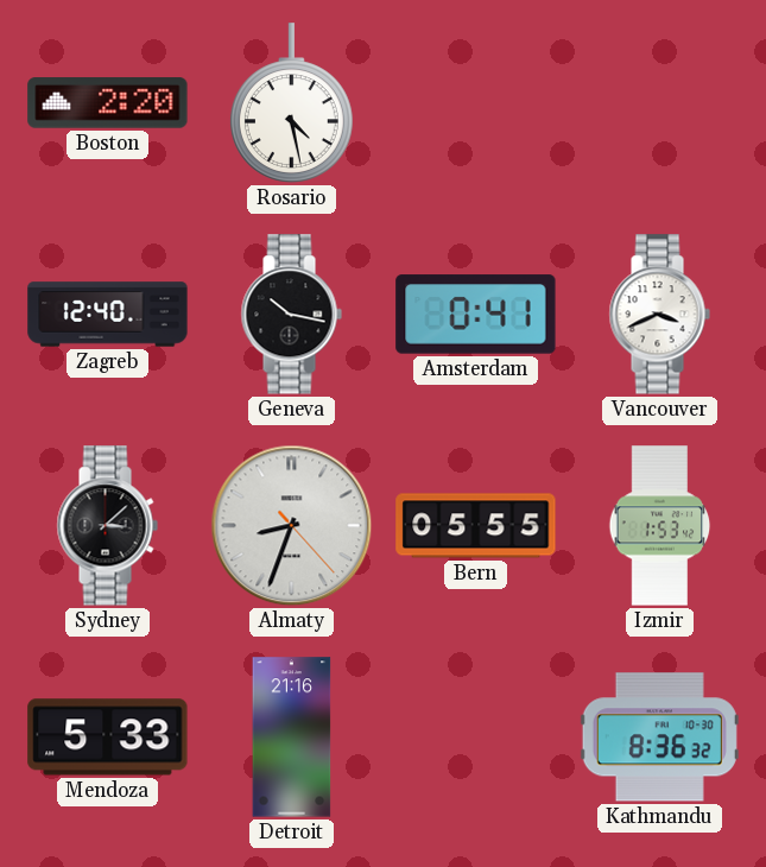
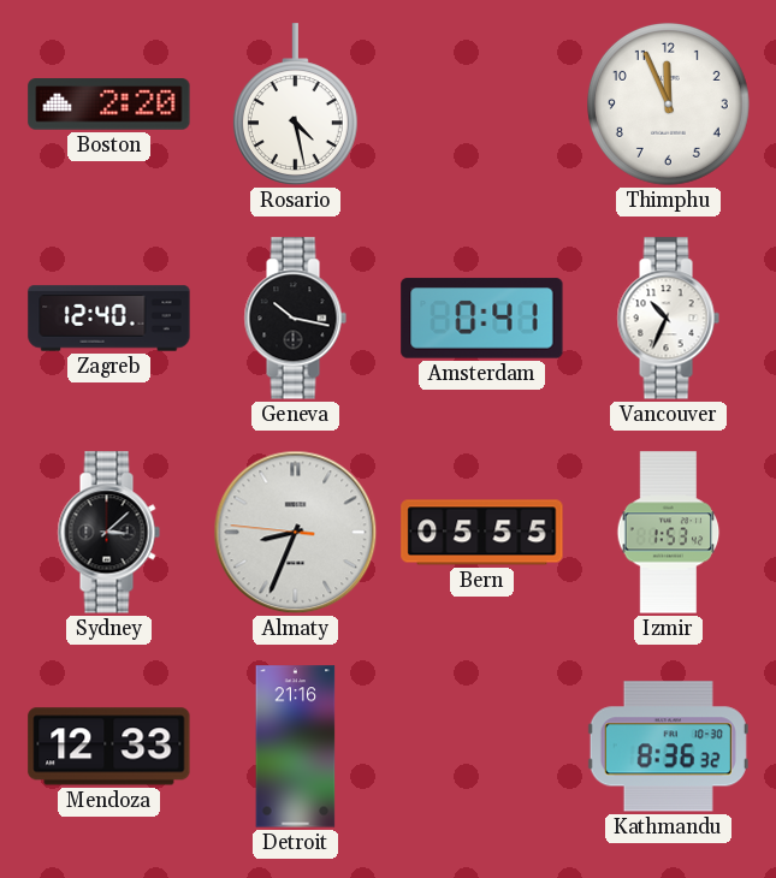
Thimphu: none -> 11:56 (668, 103)
Vancouver: 3:41 -> 10:34 (668, 319)
Almaty: 8:33:23 -> 8:33:46 (296, 533)
Mendoza: 5:33 -> 12:33 (109, 747)
